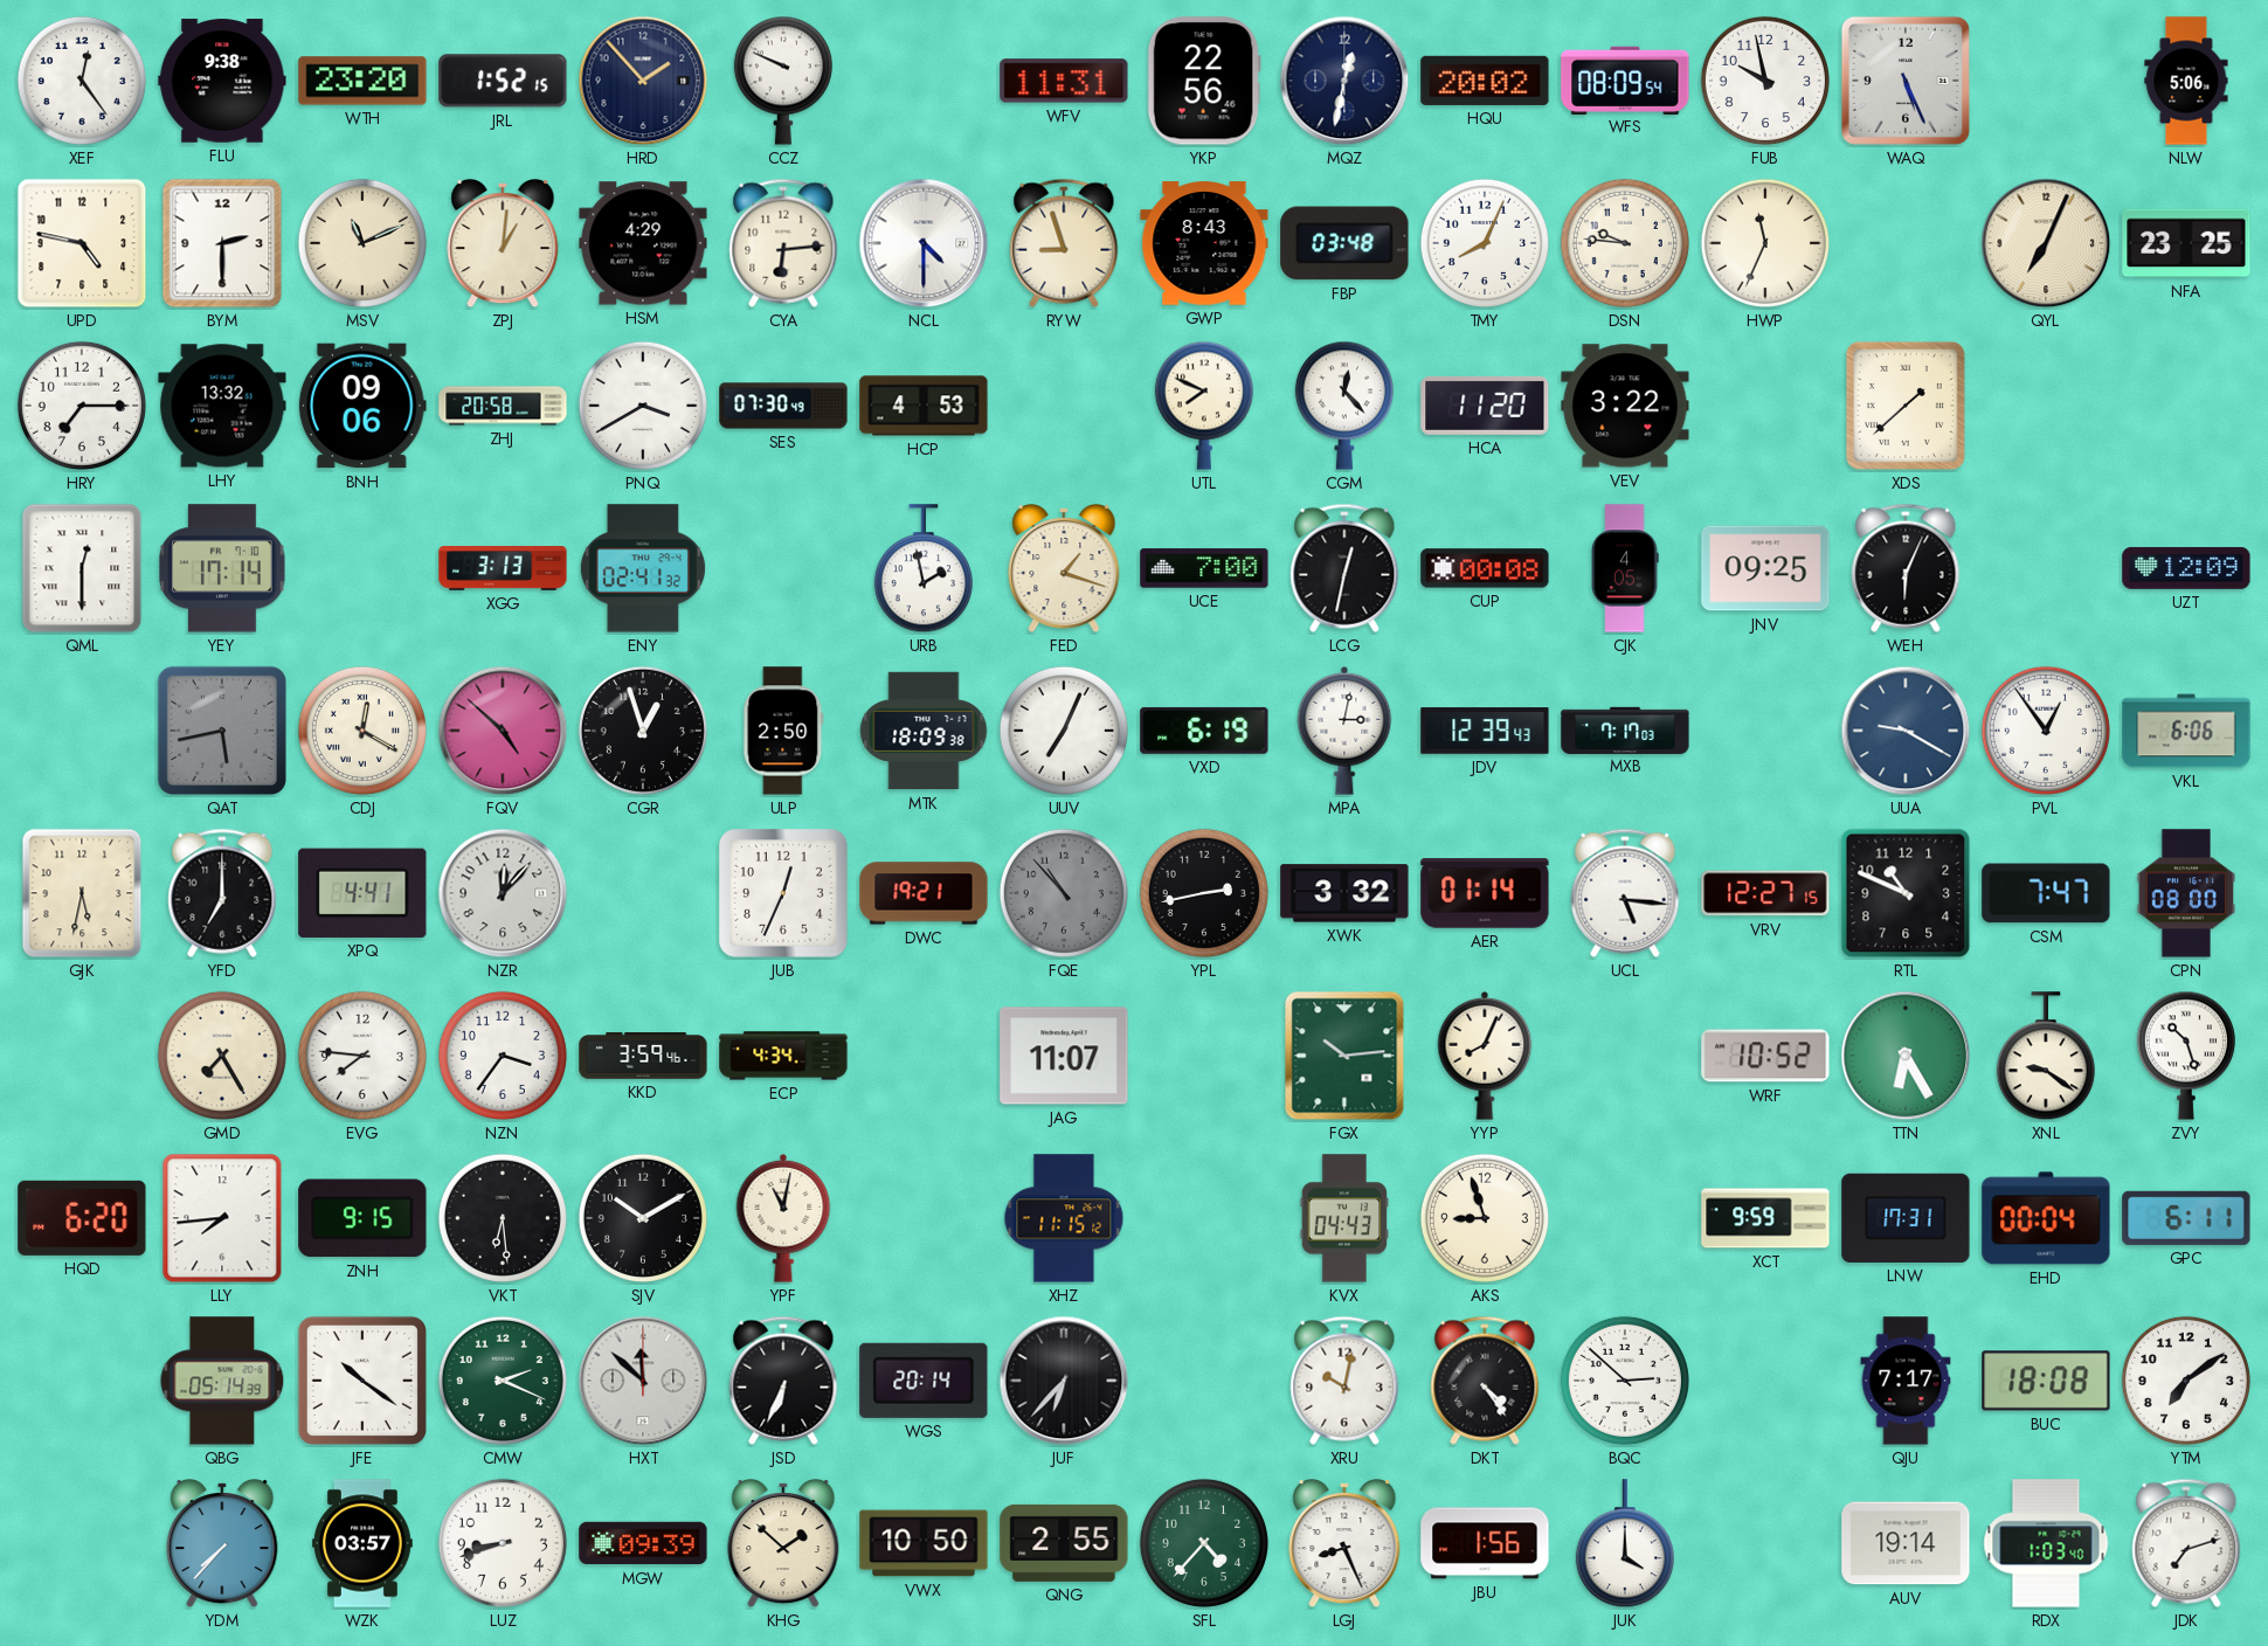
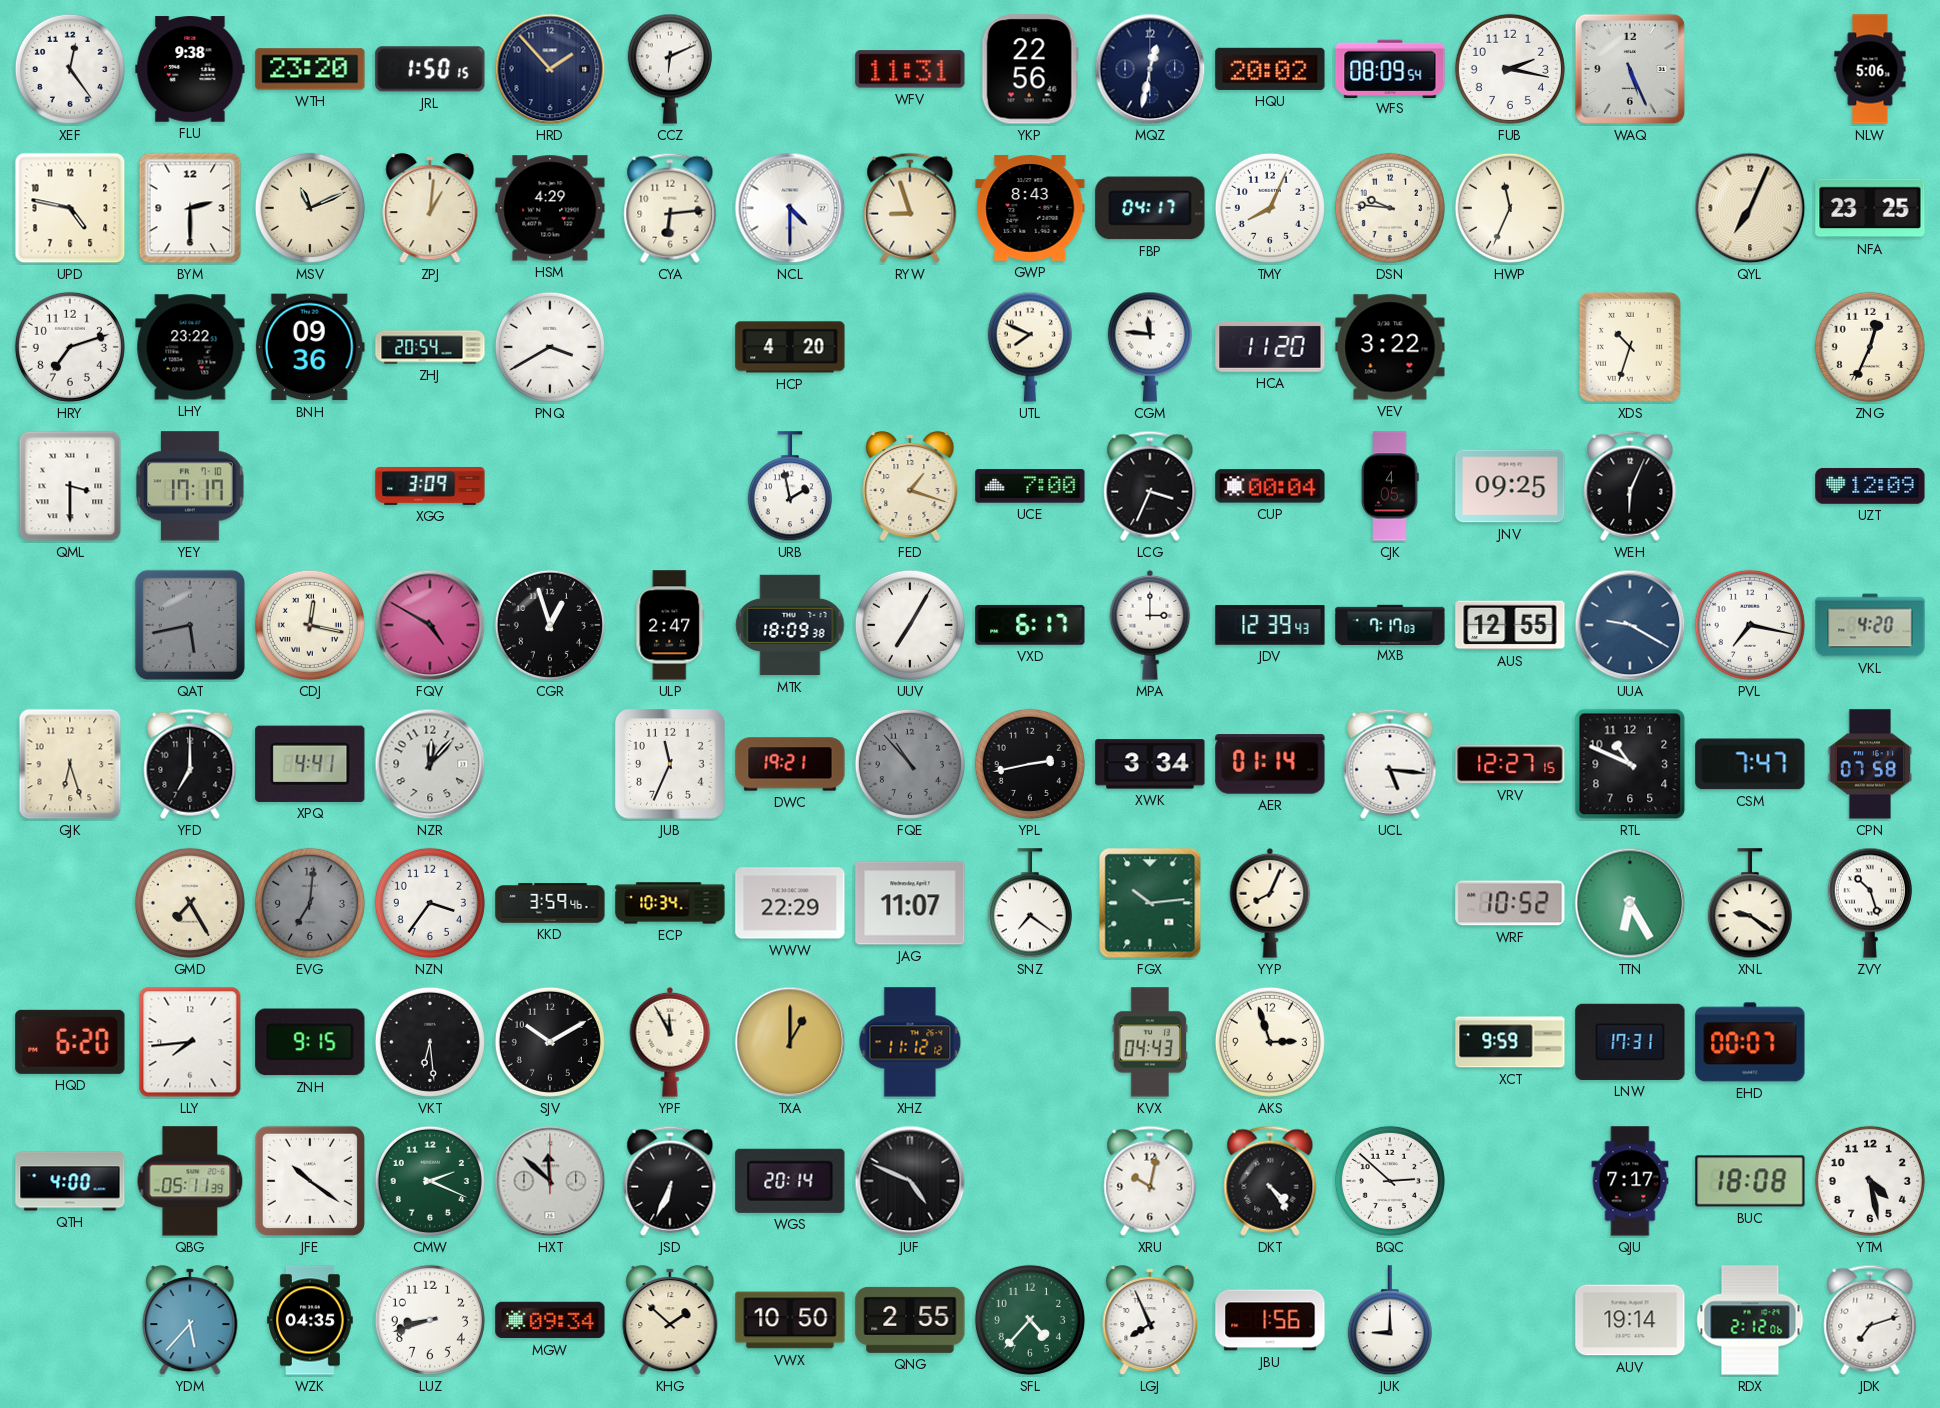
JRL: 1:52 -> 1:50 (430, 69)
CCZ: 9:49 -> 6:11 (670, 69)
FUB: 9:58 -> 2:17 (1510, 69)
FBP: 03:48 -> 04:17 (1150, 208)
HRY: 7:15 -> 7:12 (70, 347)
LHY: 13:32 -> 23:22 (190, 347)
BNH: 09:06 -> 09:36 (310, 347)
ZHJ: 20:58 -> 20:54 (430, 347)
SES: 07:30 -> none (783, 406)
HCP: 4:53 -> 4:20 (790, 347)
CGM: 12:23 -> 11:46 (1150, 347)
XDS: 1:38 -> 10:33 (1630, 347)
ZNG: none -> 12:34 (1870, 347)
QML: 12:30 -> 3:30 (70, 486)
YEY: 17:14 -> 17:17 (191, 486)
XGG: 3:13 -> 3:09 (430, 486)
ENY: 02:41 -> none (643, 568)
LCG: 12:32 -> 3:34 (1150, 486)
CUP: 00:08 -> 00:04 (1270, 486)
CDJ: 12:20 -> 12:17 (310, 625)
FQV: 4:52 -> 4:50 (430, 625)
ULP: 2:50 -> 2:47 (670, 625)
UUV: 7:04 -> 7:05 (910, 625)
VXD: 6:19 -> 6:17 (1030, 625)
MPA: 3:02 -> 3:00 (1150, 625)
AUS: none -> 12:55 (1510, 625)
PVL: 12:54 -> 7:17 (1750, 625)
VKL: 6:06 -> 4:20 (1870, 625)
GJK: 5:32 -> 6:27 (70, 764)
JUB: 12:34 -> 11:34 (670, 764)
XWK: 3:32 -> 3:34 (1150, 764)
CPN: 08:00 -> 07:58 (1870, 764)
EVG: 7:46 -> 7:01 (310, 903)
EVG dial: white -> grey (310, 903)
ECP: 4:34 -> 10:34 (670, 903)
WWW: none -> 22:29 (790, 903)
SNZ: none -> 7:21 (1030, 904)
YPF: 11:02 -> 11:55 (670, 1042)
TXA: none -> 1:00 (790, 1042)
XHZ: 11:15 -> 11:12 (910, 1042)
AKS: 8:57 -> 2:57 (1270, 1042)
EHD: 00:04 -> 00:07 (1750, 1042)
GPC: 6:11 -> none (2186, 1218)
QTH: none -> 4:00 (70, 1181)
QBG: 05:14 -> 05:11 (190, 1181)
JUF: 6:37 -> 4:49 (910, 1181)
YTM: 7:09 -> 4:28 (1870, 1181)
YDM: 7:37 -> 5:37 (190, 1320)
WZK: 03:57 -> 04:35 (311, 1320)
MGW: 09:39 -> 09:34 (550, 1320)
LGJ: 8:26 -> 7:56 (1150, 1320)
JUK: 4:00 -> 9:00 (1390, 1321)
RDX: 1:03 -> 2:12 (1750, 1320)
